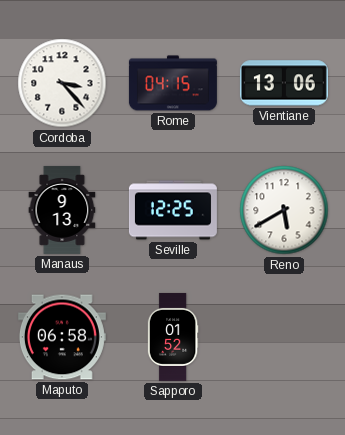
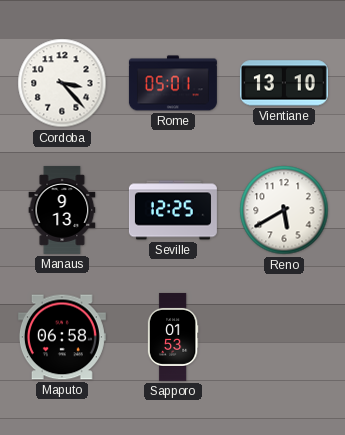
Rome: 04:15 -> 05:01 (173, 83)
Vientiane: 13:06 -> 13:10 (284, 83)
Sapporo: 01:52 -> 01:53 (173, 337)
